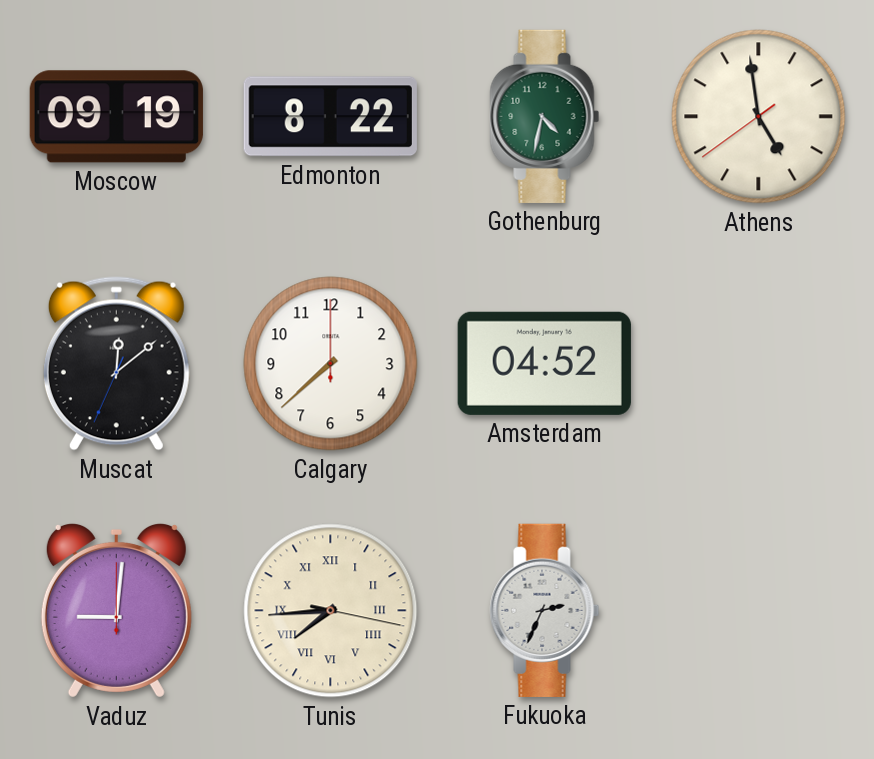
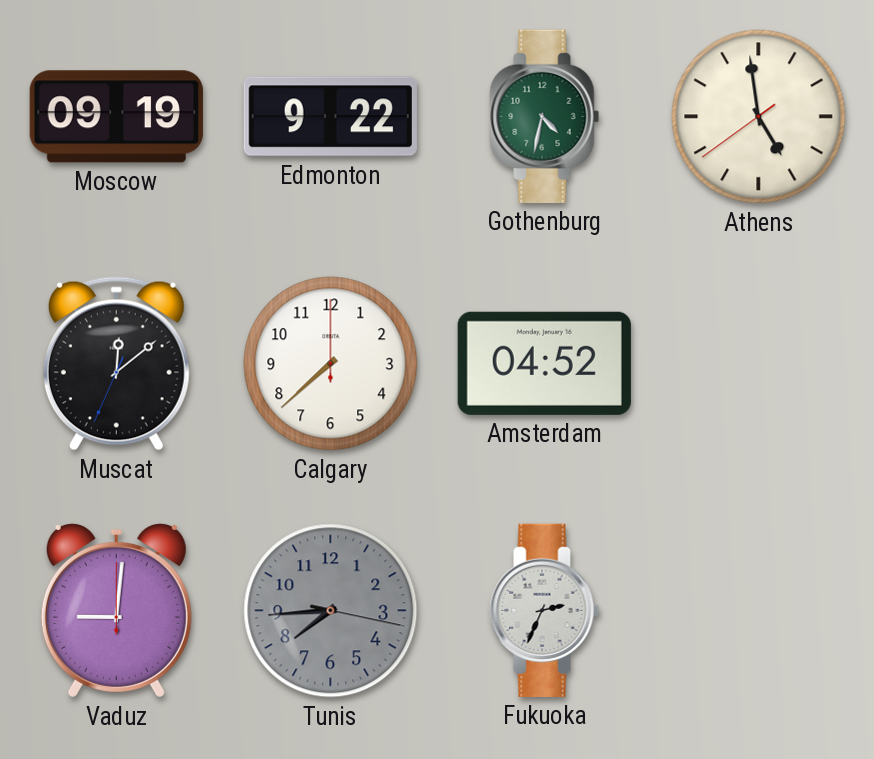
Edmonton: 8:22 -> 9:22 (330, 117)
Tunis dial: cream -> grey (331, 611)
Tunis numerals: Roman -> Arabic (331, 611)
